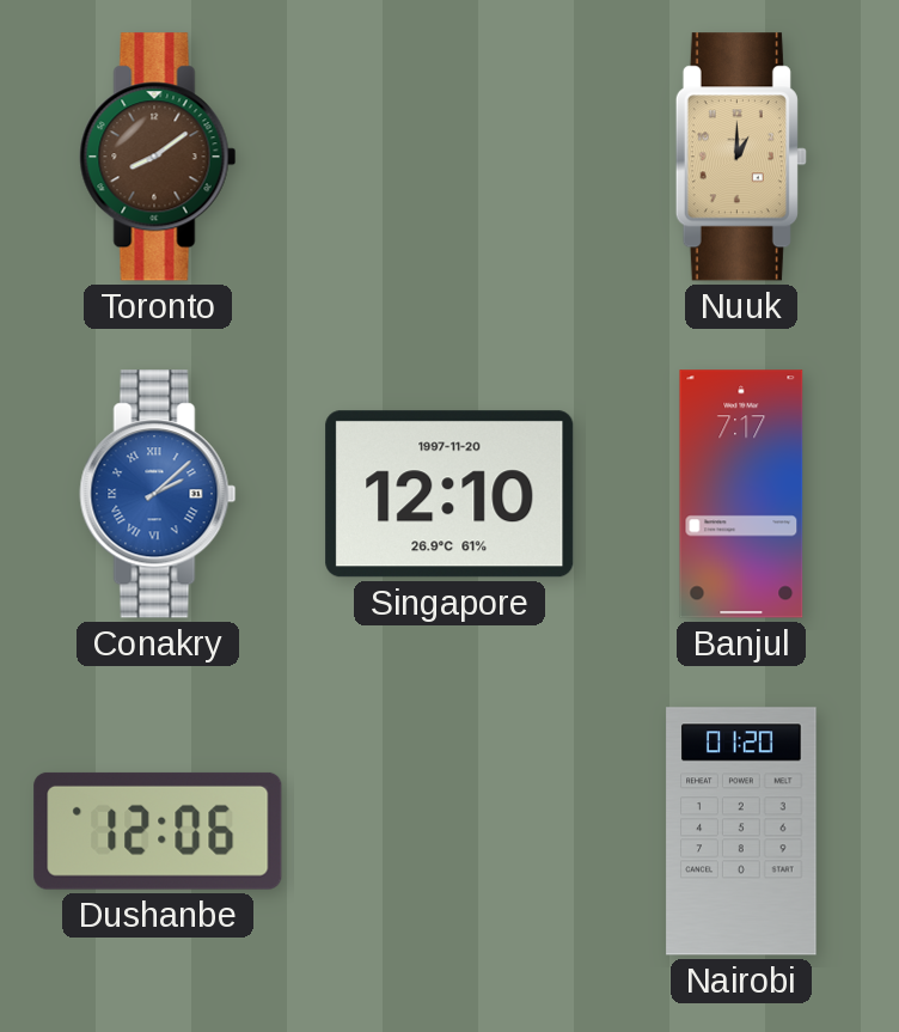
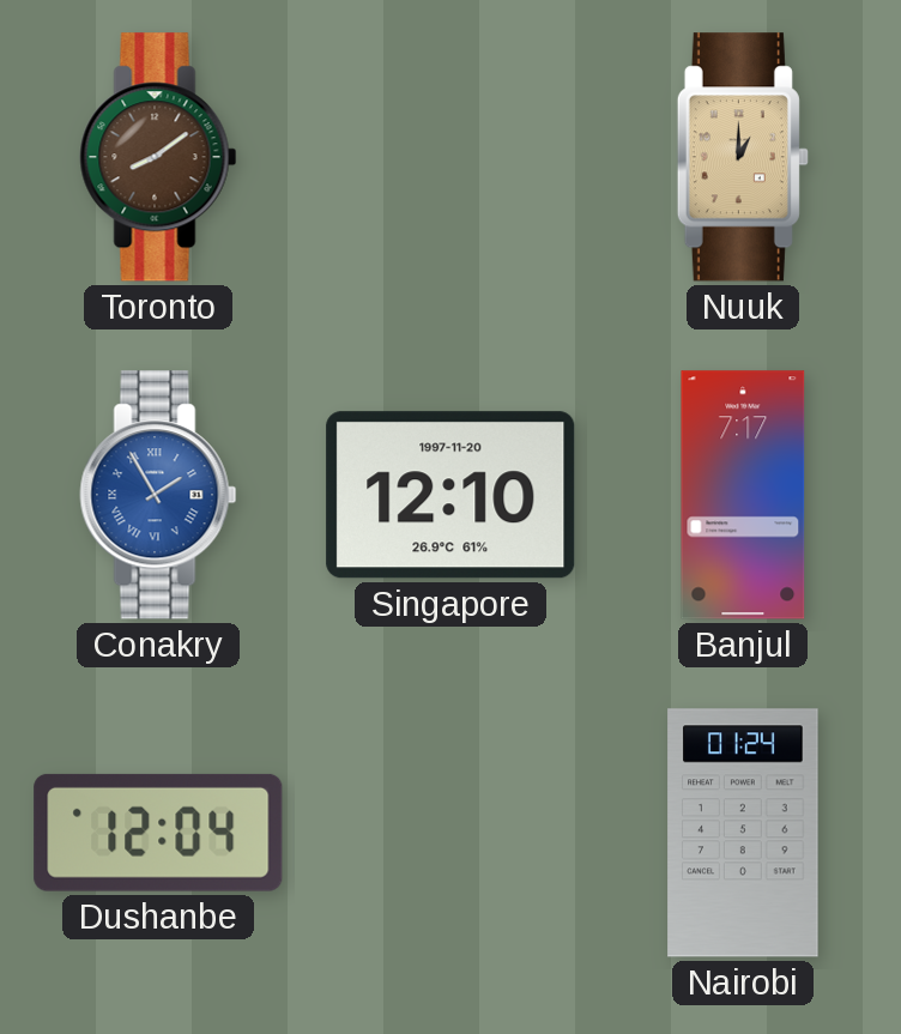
Conakry: 2:08 -> 1:55 (158, 495)
Dushanbe: 12:06 -> 12:04 (158, 833)
Nairobi: 01:20 -> 01:24 (743, 833)
